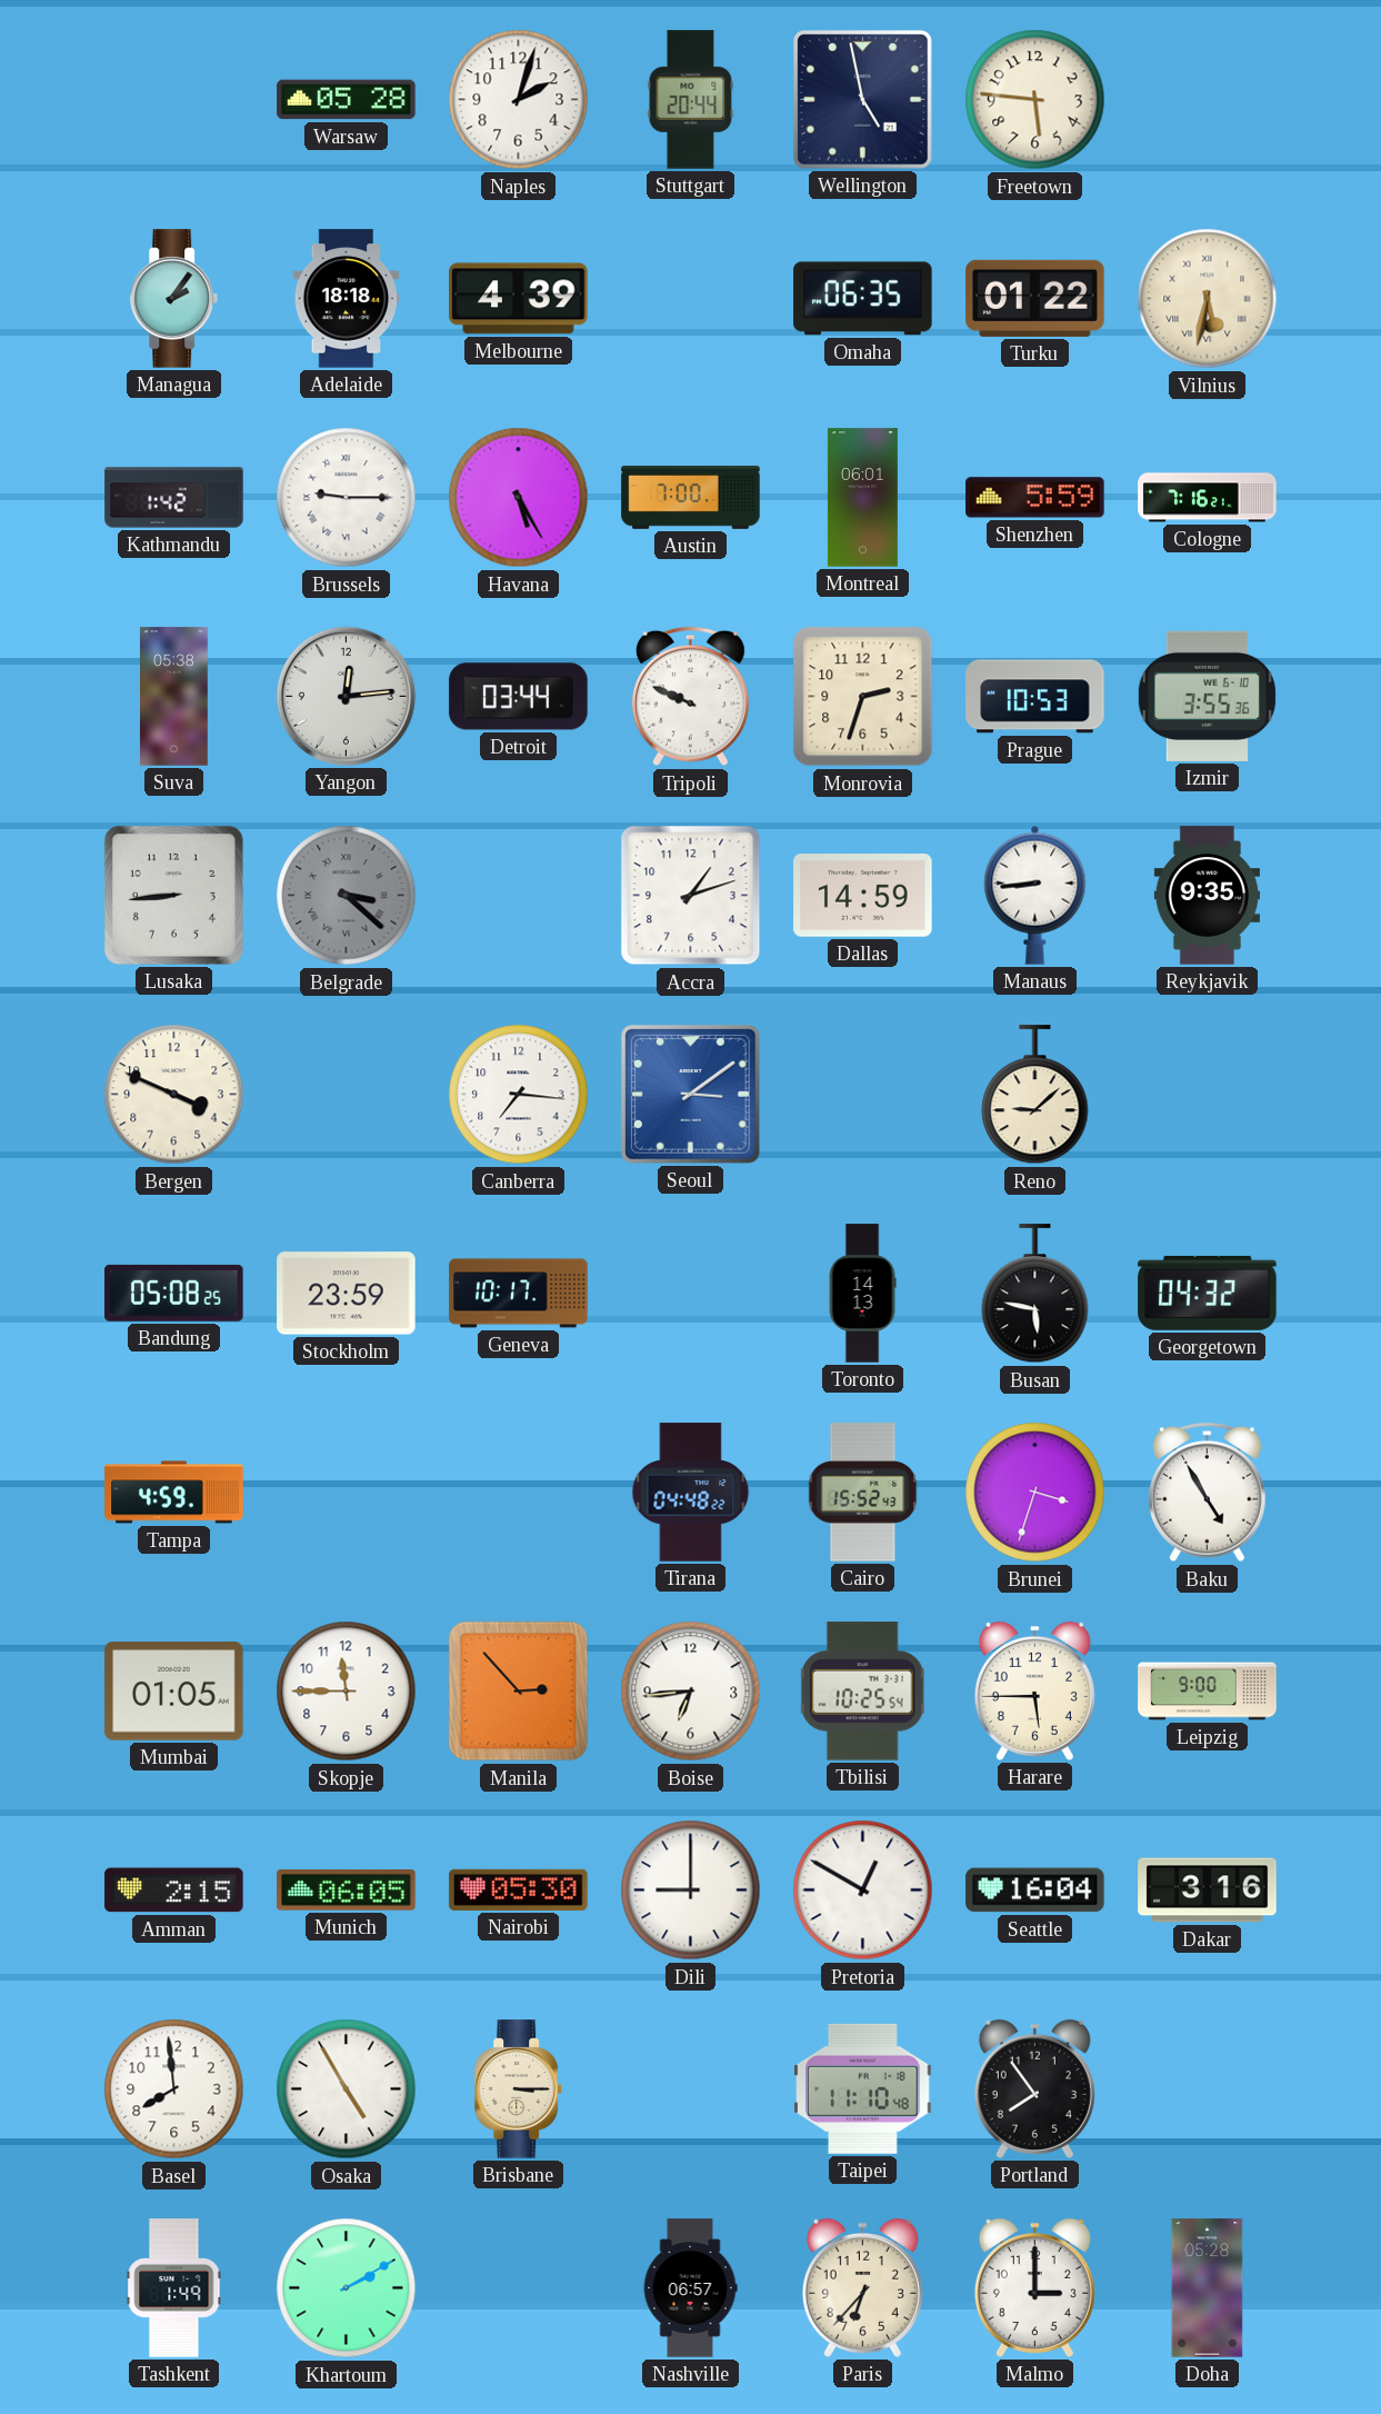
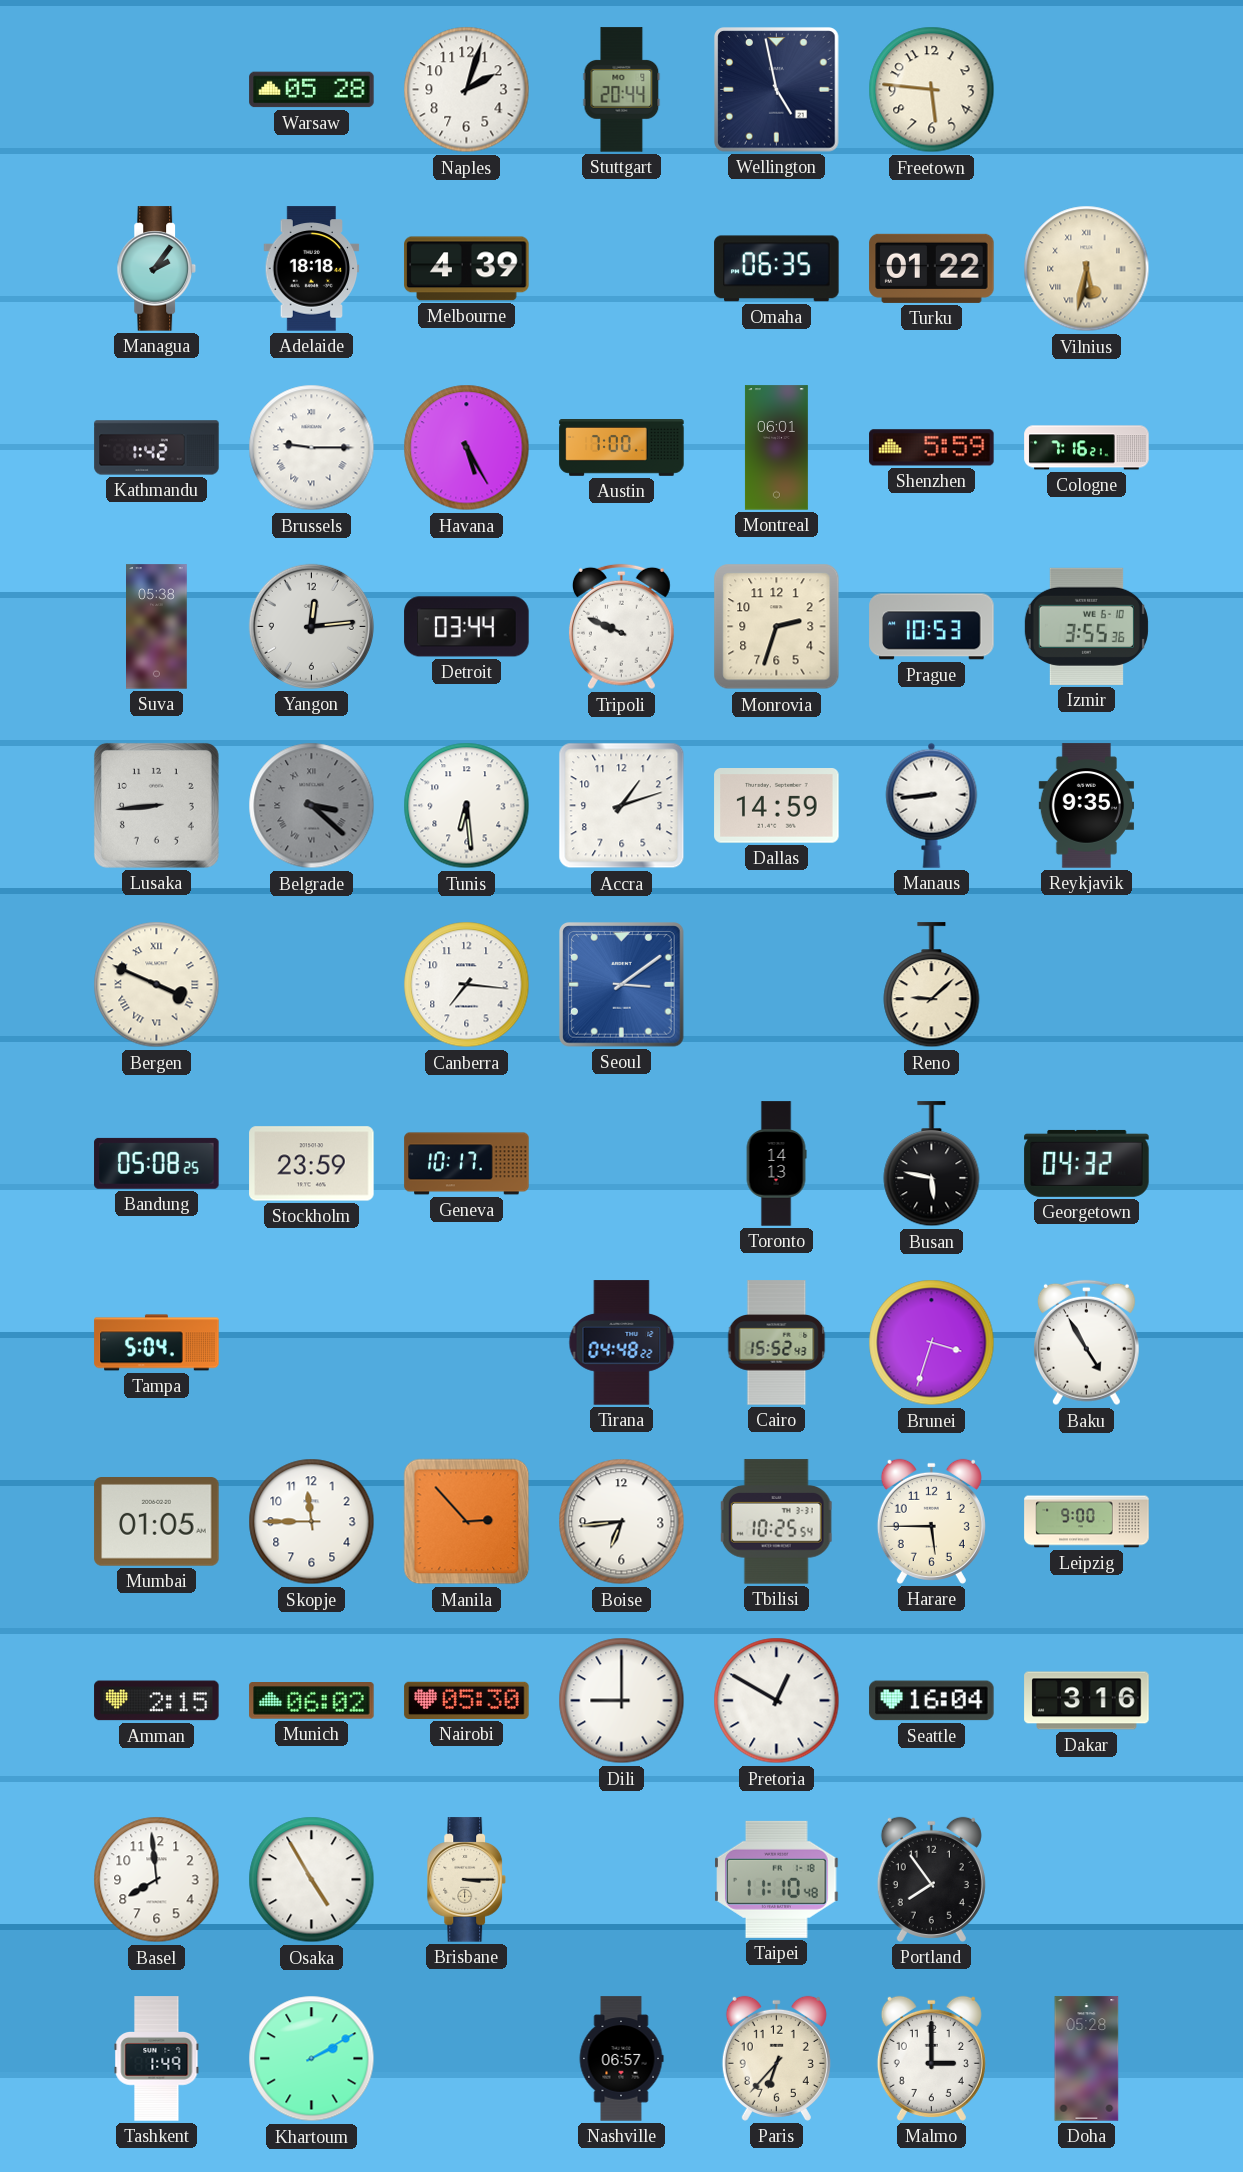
Tunis: none -> 6:29 (467, 806)
Bergen numerals: Arabic -> Roman (157, 985)
Tampa: 4:59 -> 5:04 (157, 1343)
Munich: 06:05 -> 06:02 (312, 1701)
